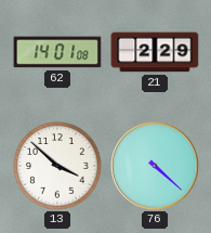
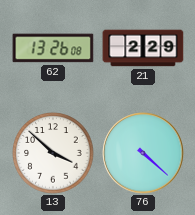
62: 14:01 -> 13:26 (53, 48)
